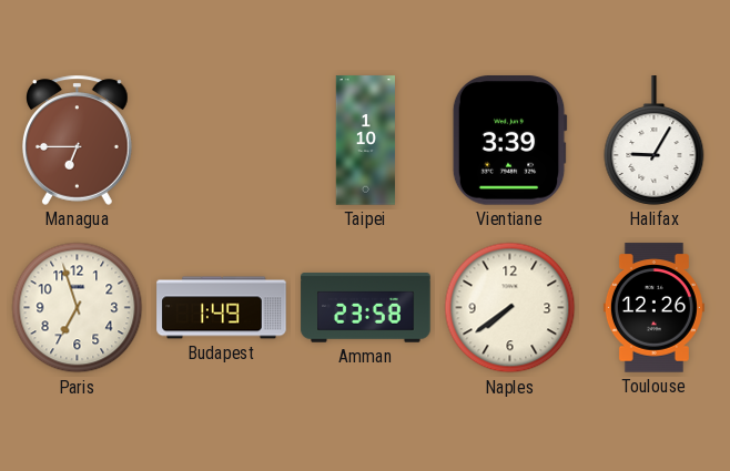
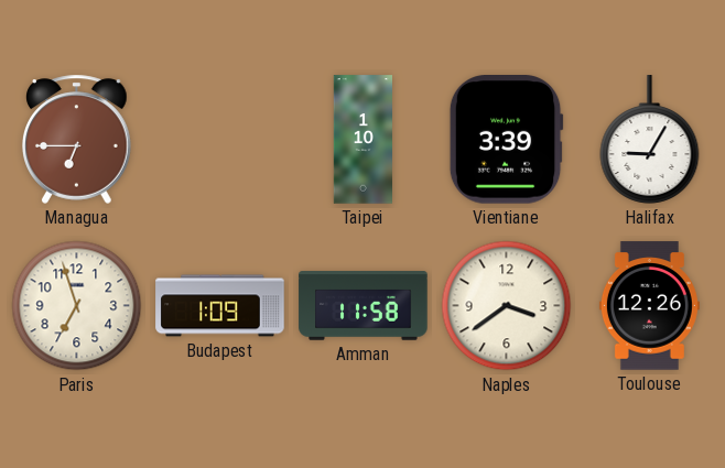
Budapest: 1:49 -> 1:09 (220, 306)
Amman: 23:58 -> 11:58 (364, 306)
Naples: 7:39 -> 3:39 (507, 306)
